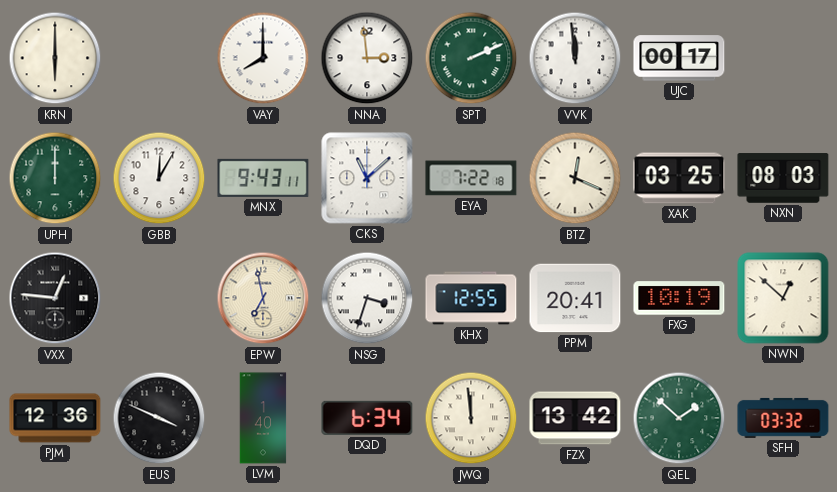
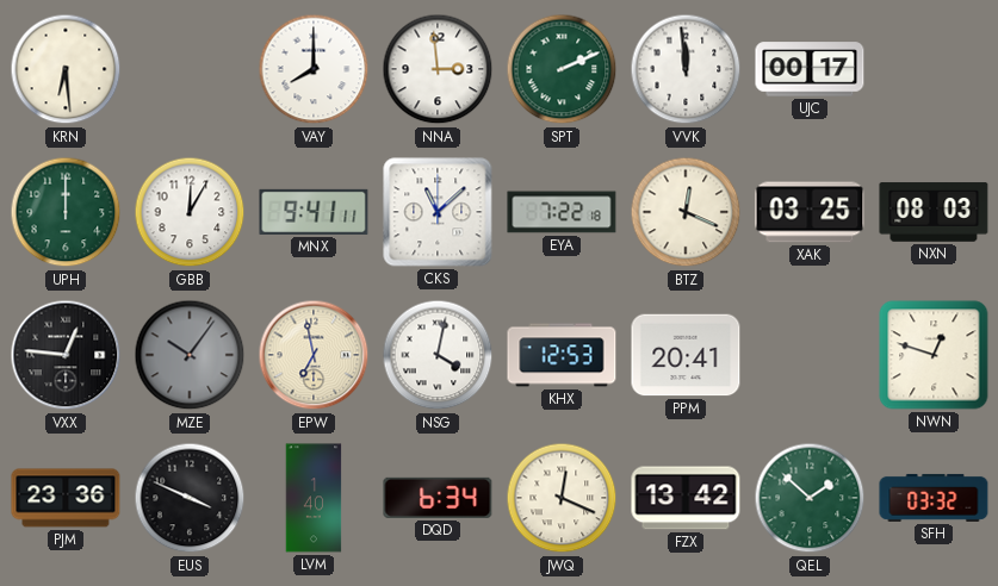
KRN: 6:00 -> 6:29 (66, 69)
MNX: 9:43 -> 9:41 (314, 212)
MZE: none -> 10:06 (190, 355)
NSG: 3:33 -> 4:02 (438, 355)
KHX: 12:55 -> 12:53 (562, 355)
FXG: 10:19 -> none (679, 298)
NWN: 12:52 -> 12:48 (934, 355)
PJM: 12:36 -> 23:36 (66, 498)
JWQ: 11:59 -> 12:19 (562, 498)
